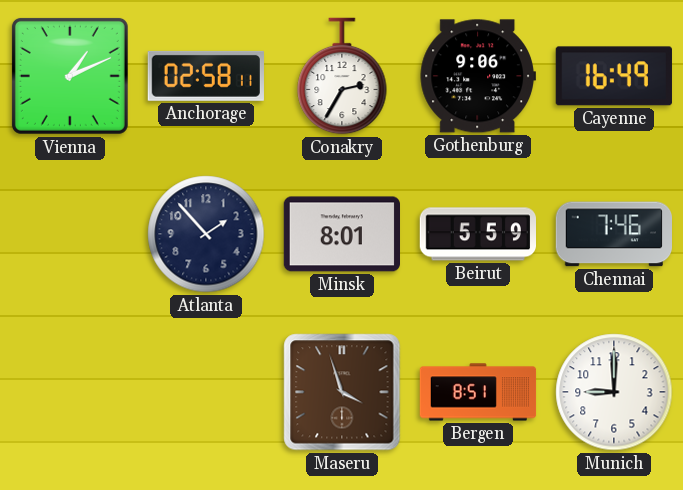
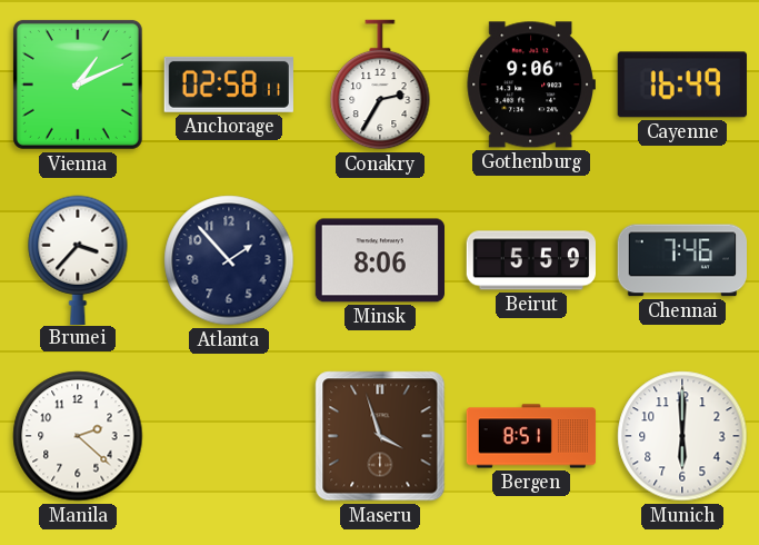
Brunei: none -> 3:37 (78, 259)
Minsk: 8:01 -> 8:06 (379, 260)
Manila: none -> 2:22 (78, 436)
Munich: 9:00 -> 6:00 (682, 436)
